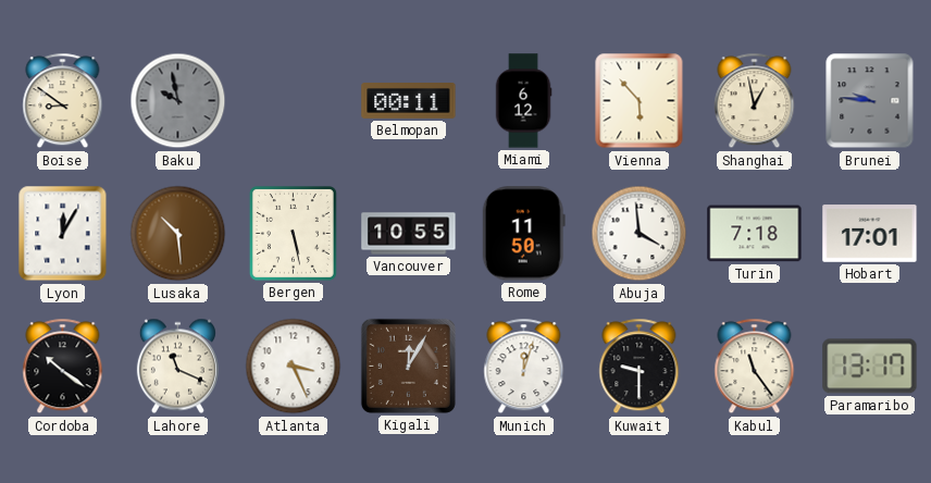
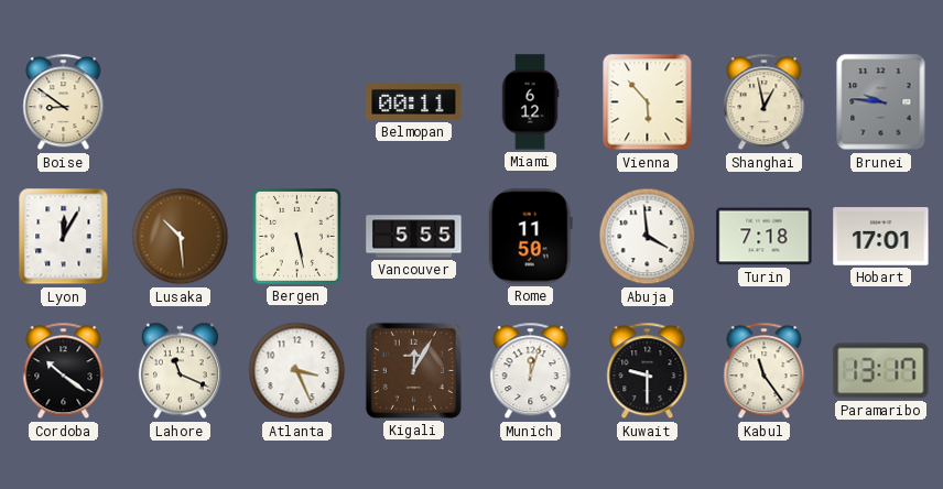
Baku: 9:58 -> none (178, 101)
Vancouver: 10:55 -> 5:55 (414, 237)
